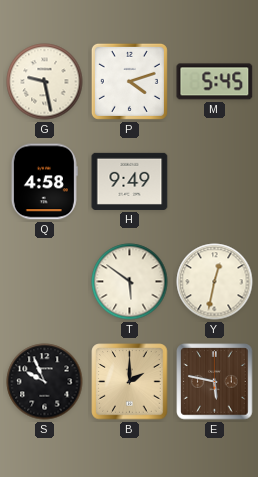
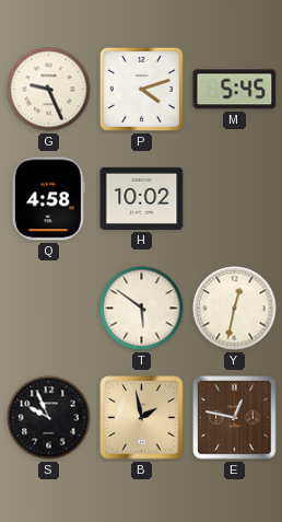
G: 9:28 -> 9:26 (49, 90)
H: 9:49 -> 10:02 (142, 198)
B: 2:00 -> 1:58 (142, 418)
E: 5:47 -> 12:47 (235, 418)
